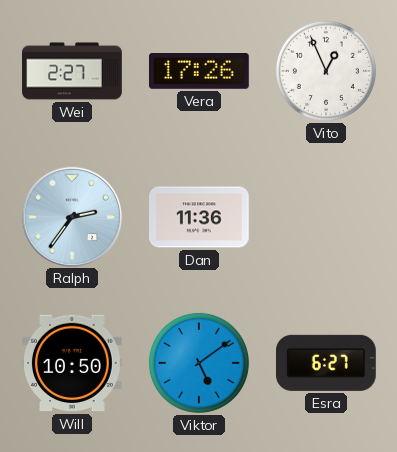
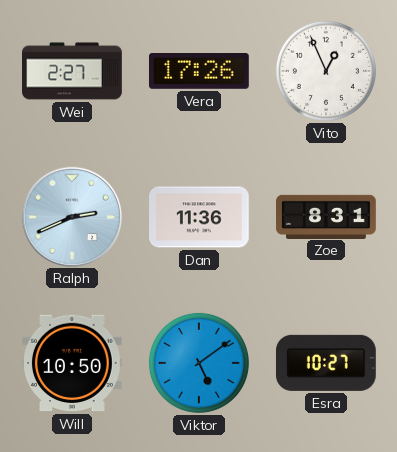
Ralph: 2:36 -> 2:41 (71, 216)
Zoe: none -> 8:31 (326, 216)
Esra: 6:27 -> 10:27 (326, 363)
